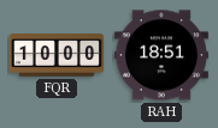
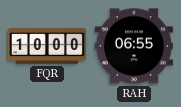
RAH: 18:51 -> 06:55 (134, 46)
